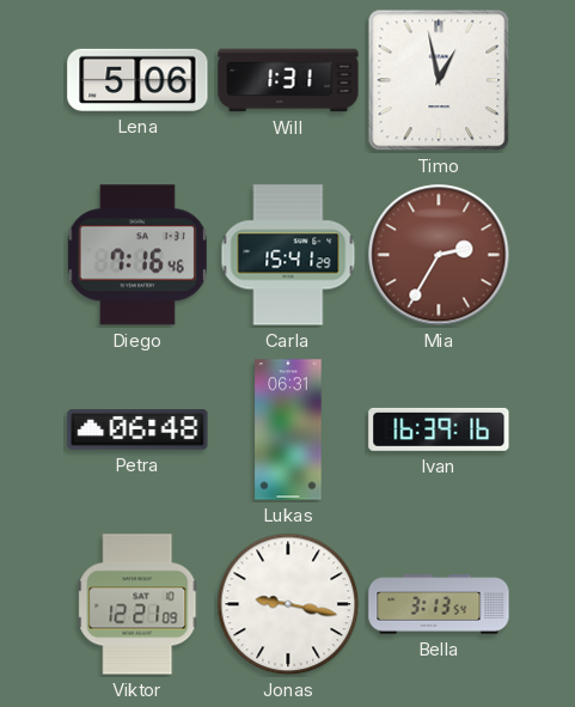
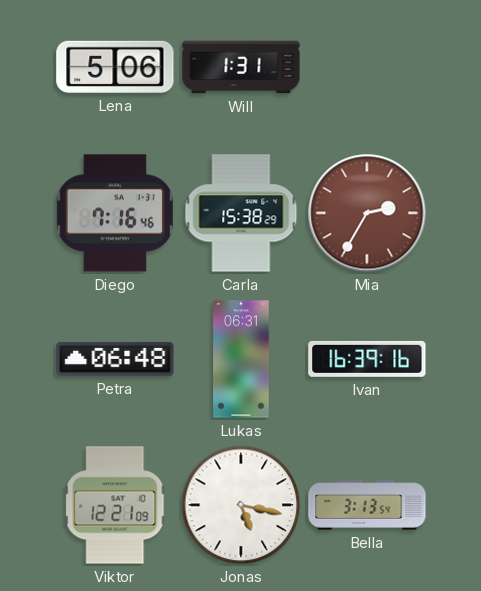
Timo: 12:58 -> none (439, 80)
Carla: 15:41 -> 15:38 (241, 213)
Jonas: 9:17 -> 5:17 (241, 505)
